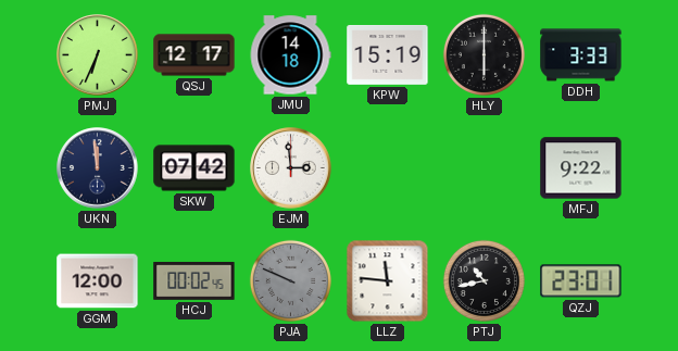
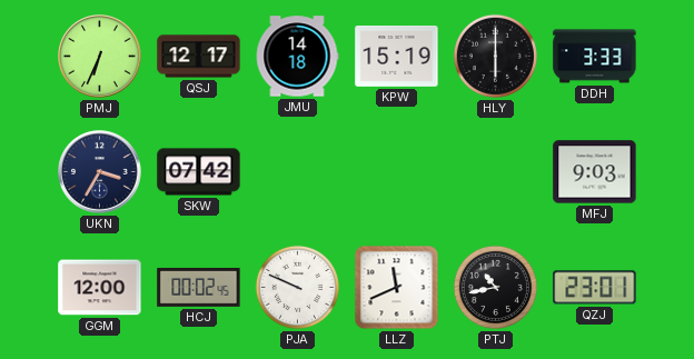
UKN: 11:59 -> 3:35 (100, 172)
EJM: 2:59 -> none (291, 168)
MFJ: 9:22 -> 9:03 (595, 172)
PJA dial: grey -> white (297, 287)
LLZ: 11:46 -> 11:41 (397, 288)
